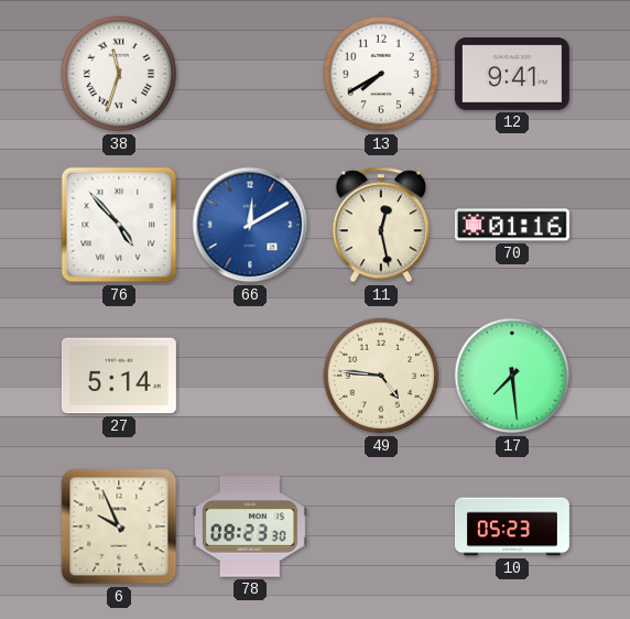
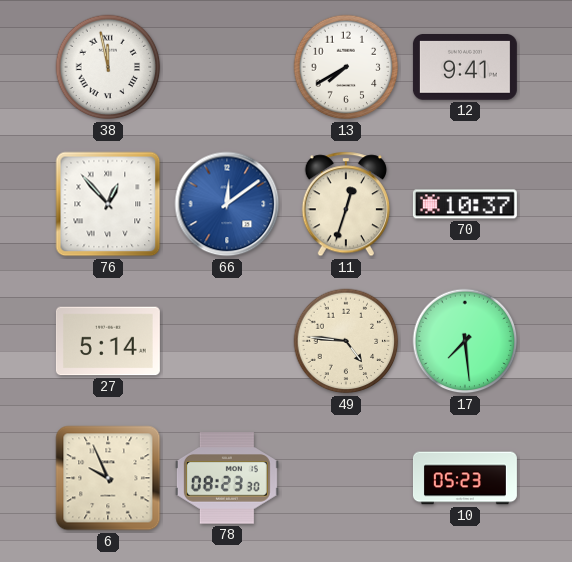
38: 11:33 -> 11:58 (108, 67)
76: 4:53 -> 12:53 (108, 204)
66: 12:10 -> 12:09 (227, 204)
11: 12:28 -> 12:33 (346, 204)
70: 01:16 -> 10:37 (465, 204)
